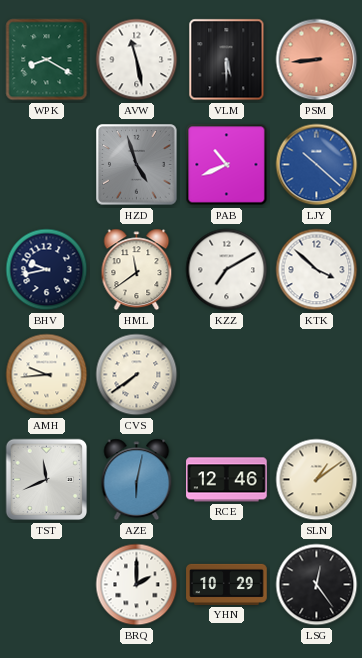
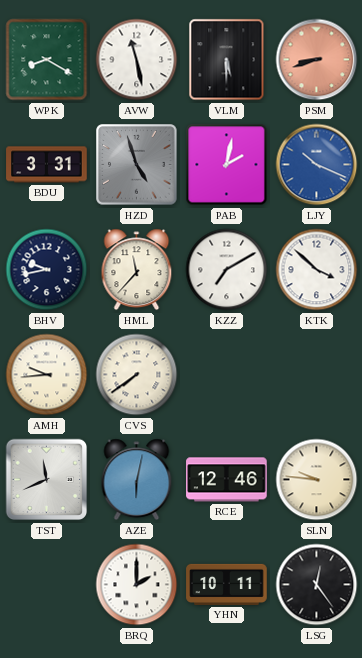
PSM: 8:44 -> 8:42 (317, 60)
BDU: none -> 3:31 (47, 165)
PAB: 10:41 -> 2:02 (227, 165)
LJY: 10:22 -> 10:19 (317, 165)
HML: 11:39 -> 11:37 (137, 270)
SLN: 1:09 -> 9:46 (317, 480)
YHN: 10:29 -> 10:11 (227, 584)
